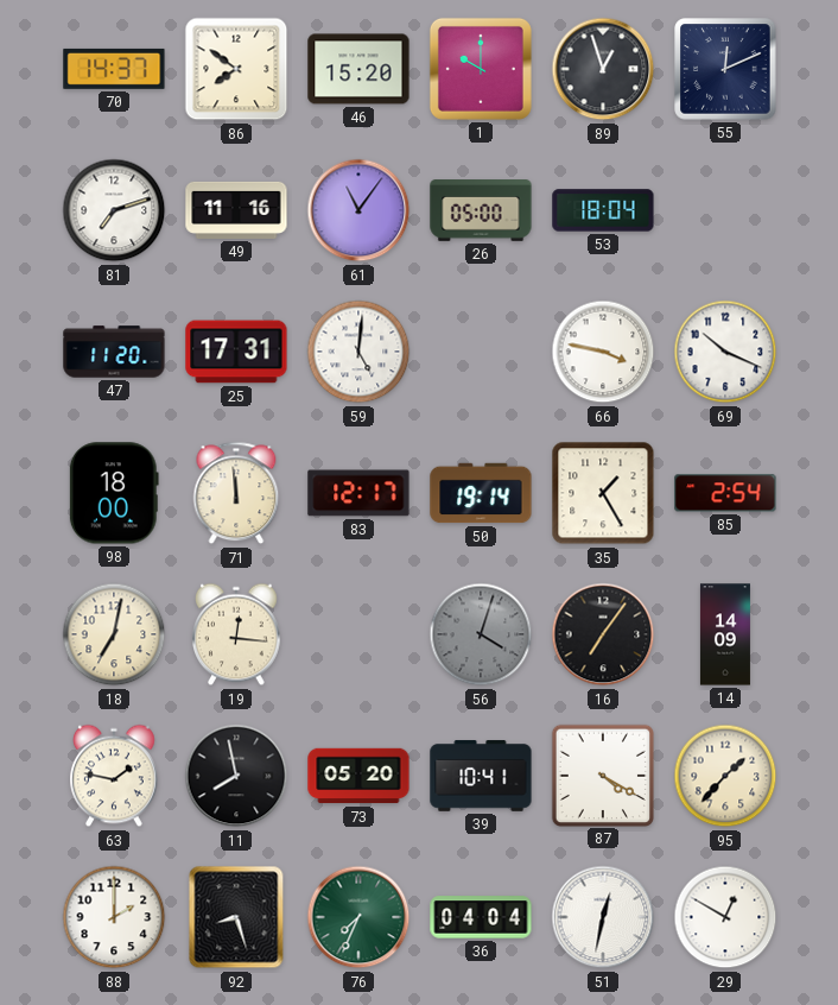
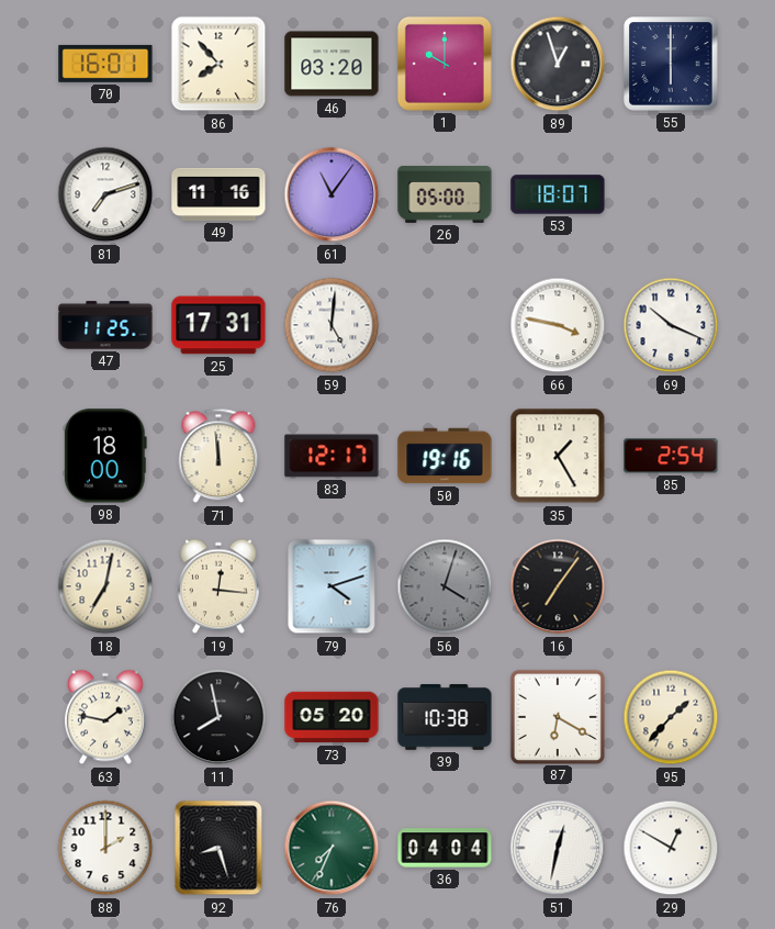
70: 14:37 -> 16:01 (105, 64)
86: 7:51 -> 7:53 (218, 64)
46: 15:20 -> 03:20 (332, 64)
55: 12:11 -> 6:00 (671, 64)
53: 18:04 -> 18:07 (558, 194)
47: 11:20 -> 11:25 (105, 325)
50: 19:14 -> 19:16 (445, 456)
79: none -> 4:12 (332, 586)
14: 14:09 -> none (725, 634)
39: 10:41 -> 10:38 (445, 717)
87: 4:20 -> 6:20 (557, 716)
